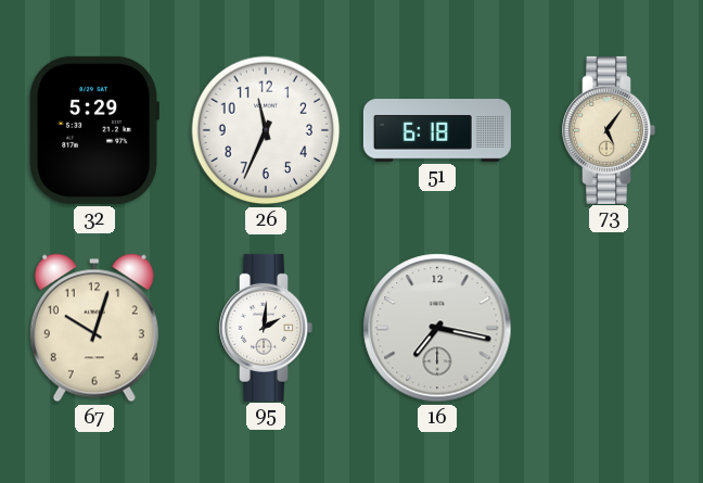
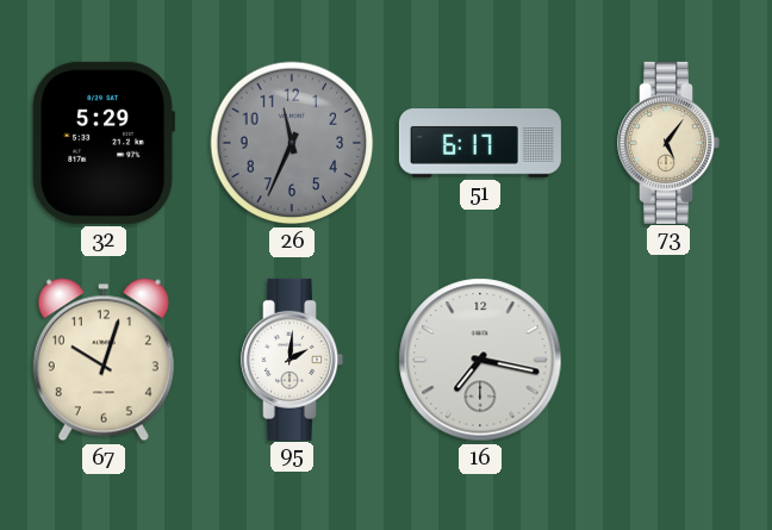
26 dial: white -> grey (292, 143)
51: 6:18 -> 6:17 (480, 143)
